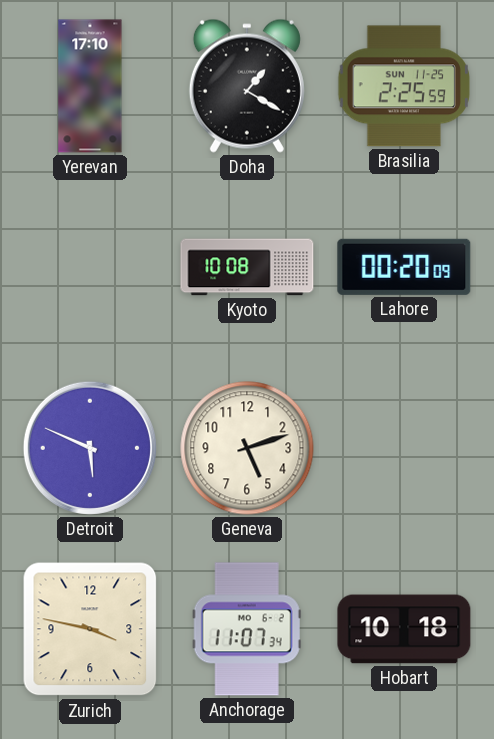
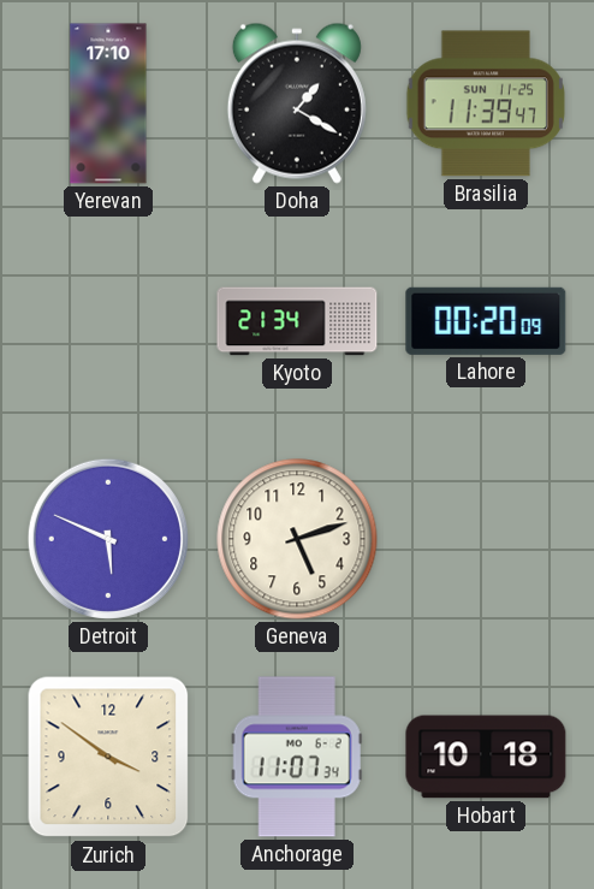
Brasilia: 2:25 -> 11:39 (486, 103)
Kyoto: 10:08 -> 21:34 (297, 321)
Zurich: 3:47 -> 3:51 (108, 757)
